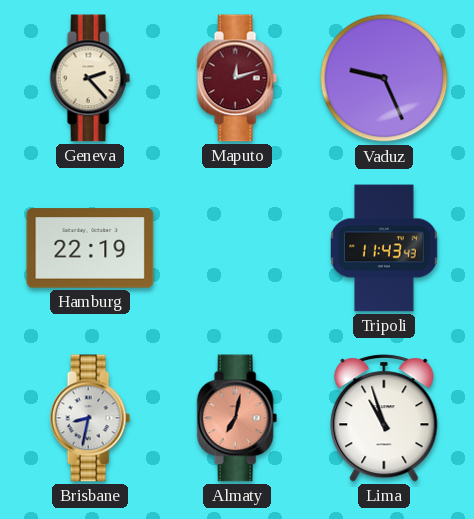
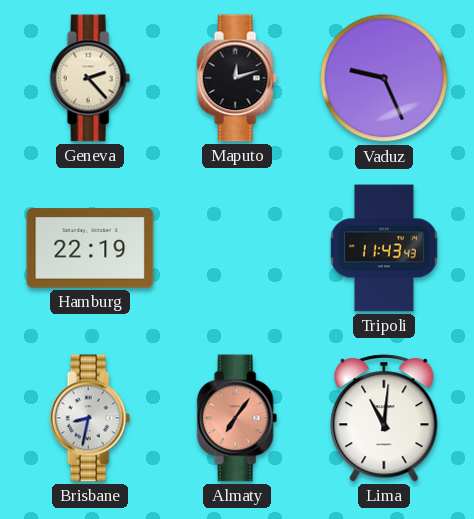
Maputo dial: burgundy -> black (237, 78)
Almaty: 7:02 -> 7:06 (237, 418)
Lima: 10:57 -> 11:01 (384, 418)
